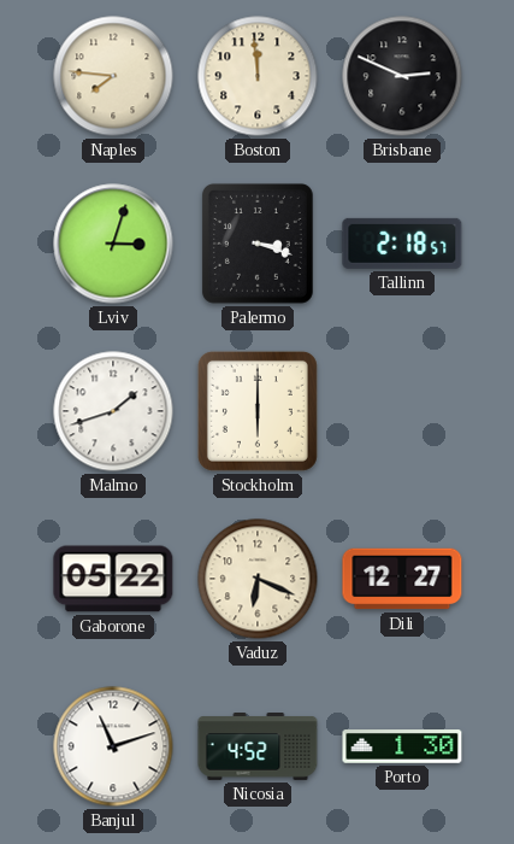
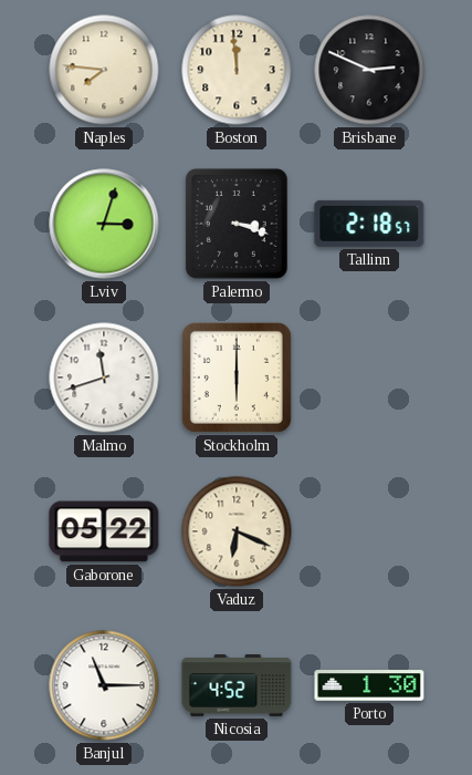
Malmo: 1:42 -> 11:42 (104, 378)
Dili: 12:27 -> none (402, 579)
Banjul: 11:12 -> 11:15 (104, 685)
